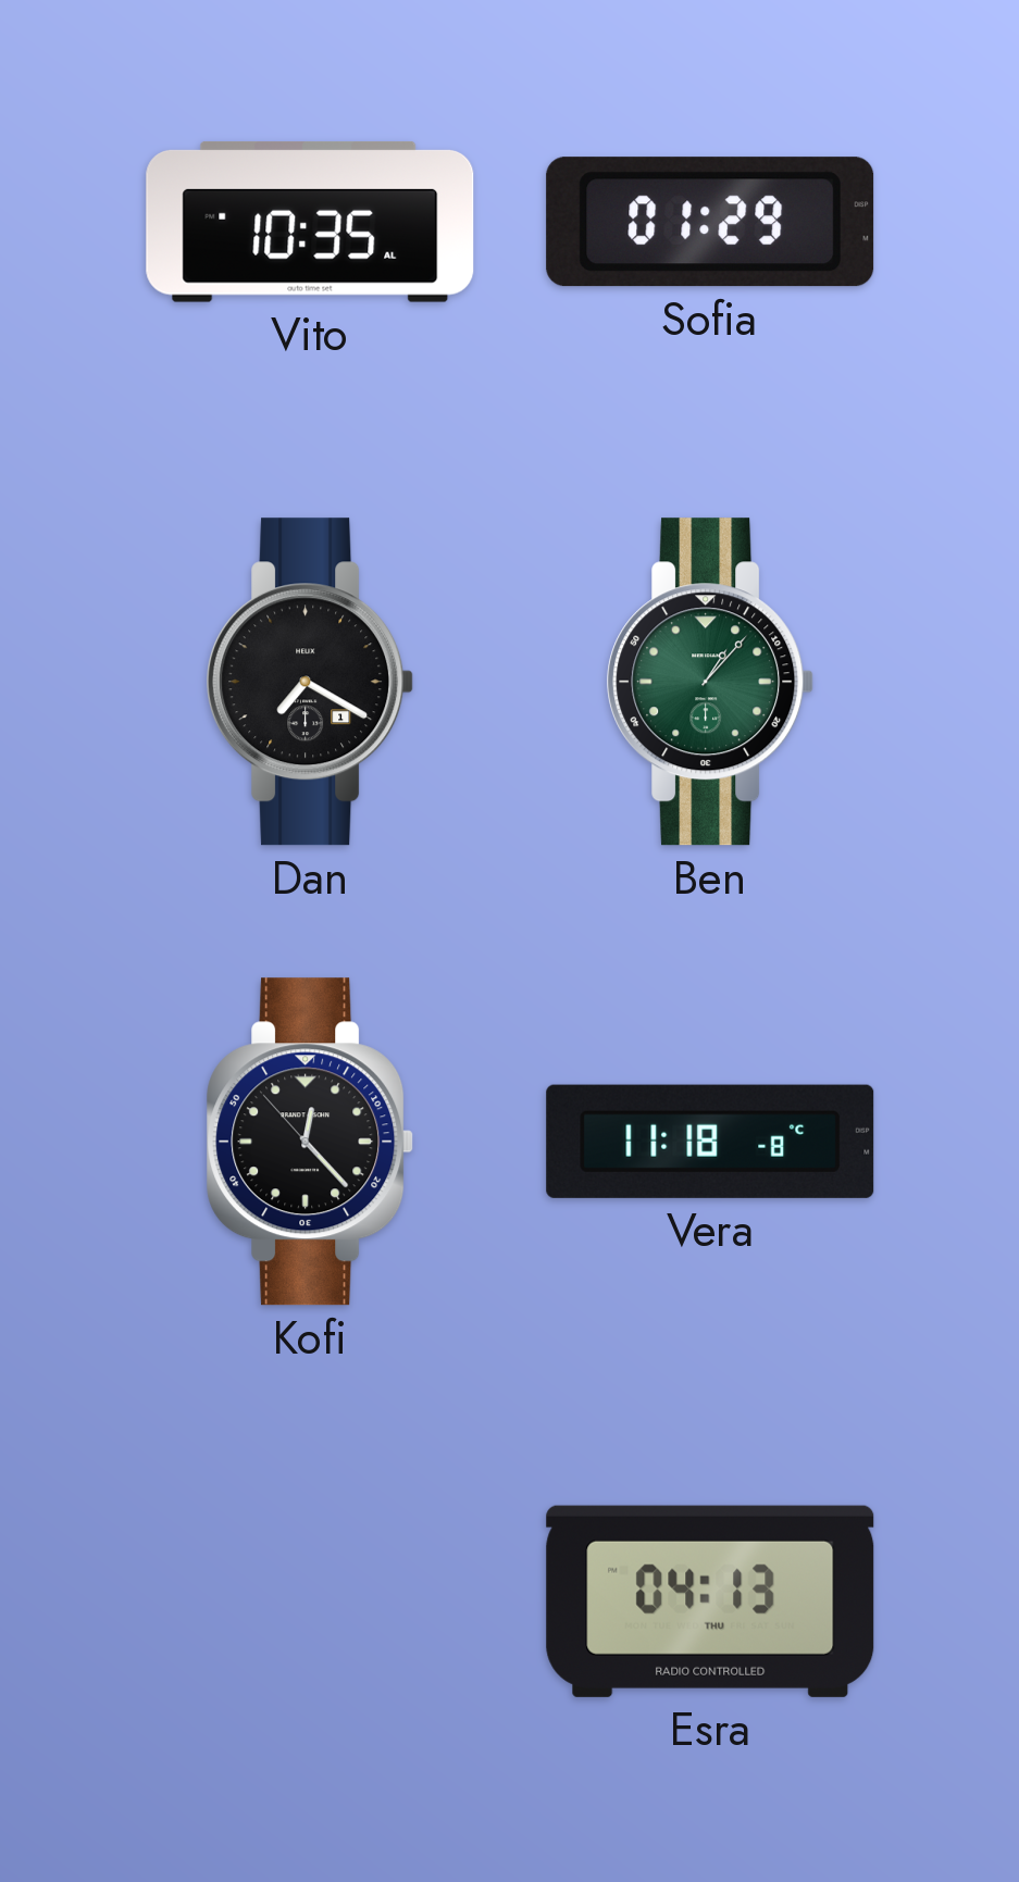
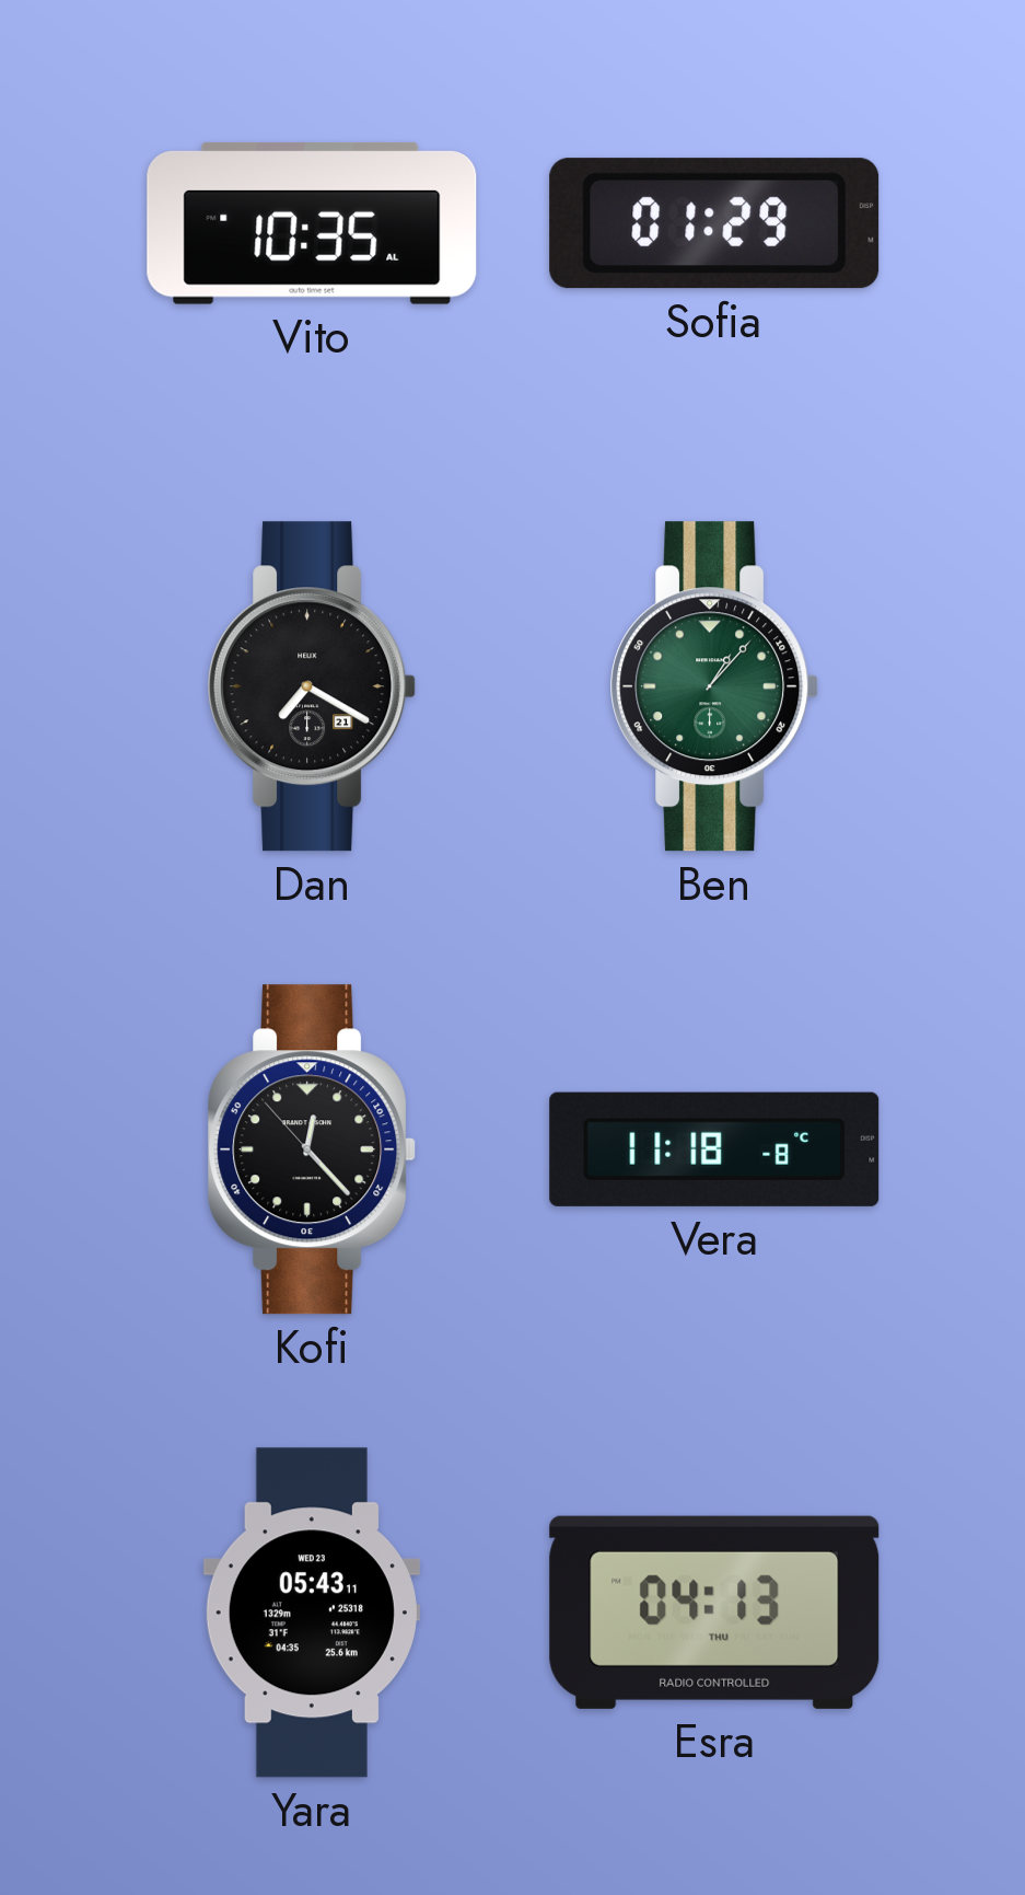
Dan date: 1 -> 21 (312, 686)
Yara: none -> 05:43 (312, 1613)
